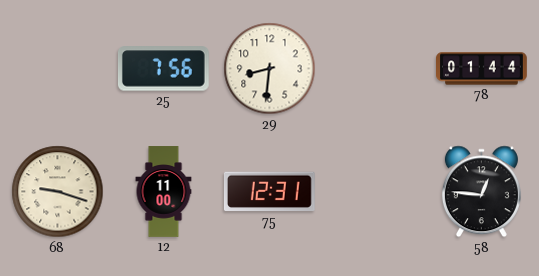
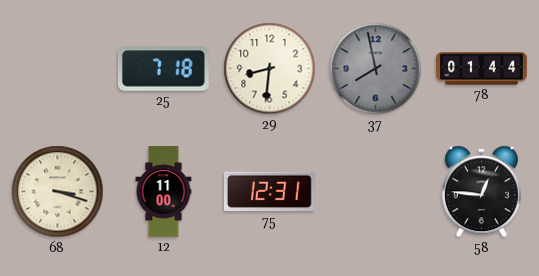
25: 7:56 -> 7:18 (163, 69)
37: none -> 7:58 (376, 69)
68: 9:18 -> 3:18 (58, 192)
